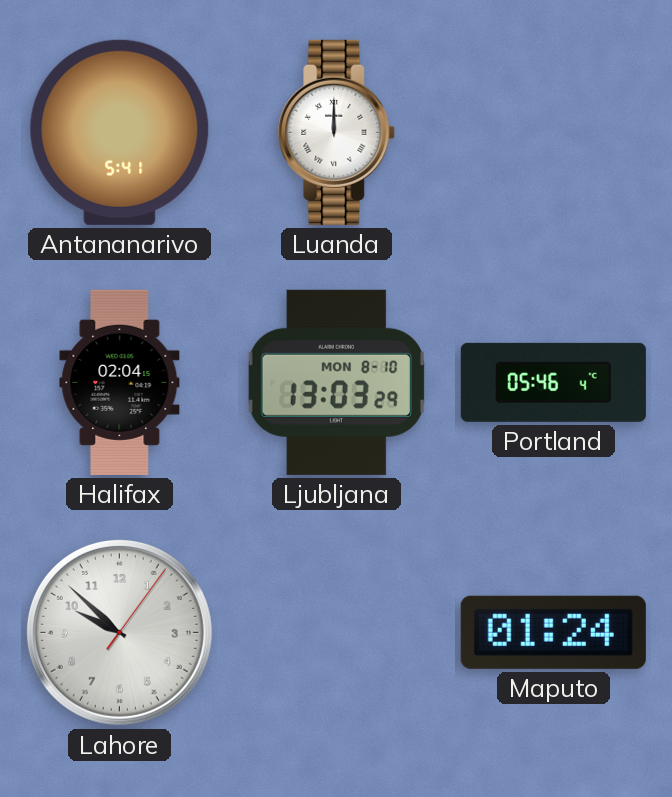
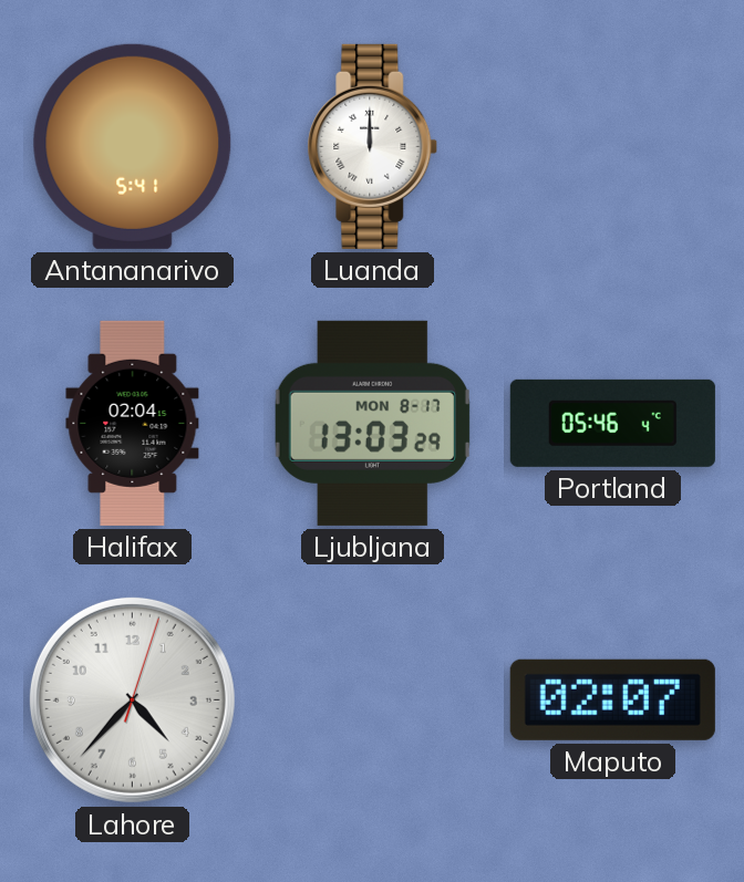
Ljubljana date: MON 8-10 -> MON 8-17 (372, 423)
Lahore: 9:52 -> 4:37 (132, 699)
Maputo: 01:24 -> 02:07 (612, 699)
